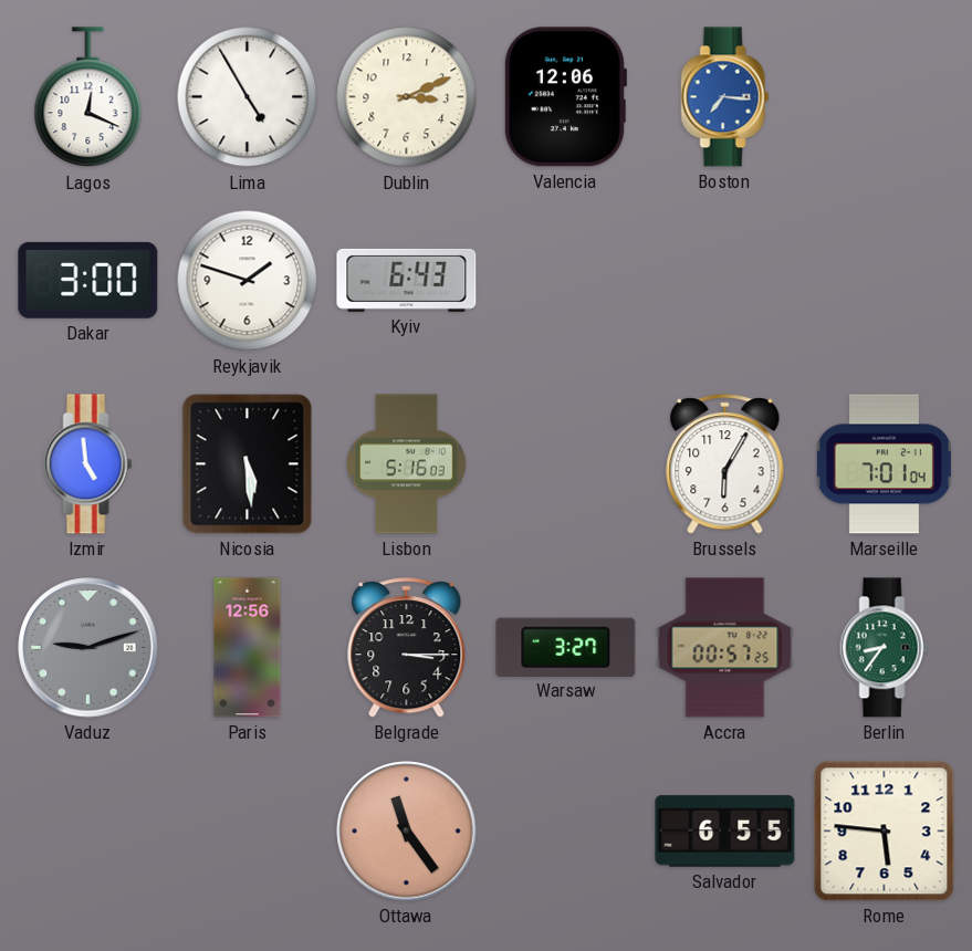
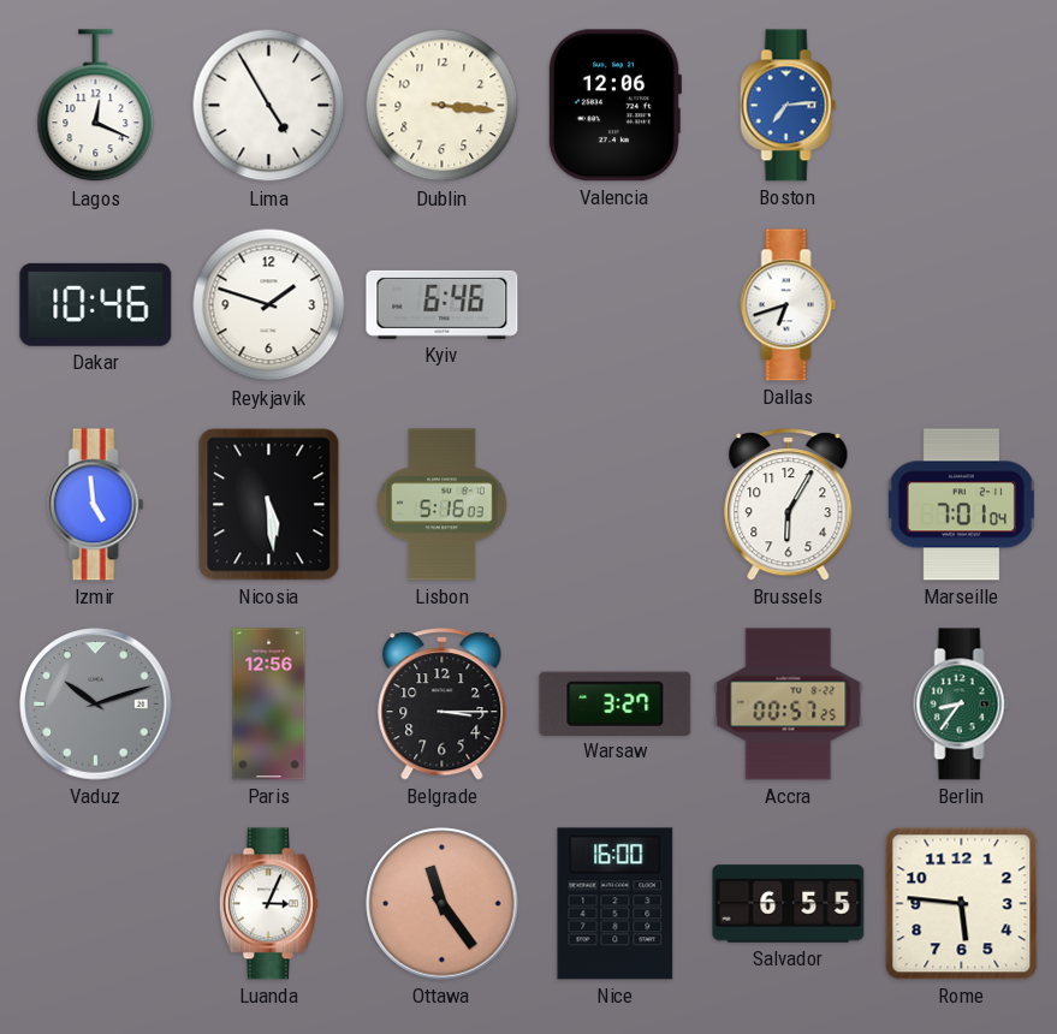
Dublin: 3:11 -> 3:16 (443, 106)
Boston: 7:16 -> 7:14 (789, 106)
Dakar: 3:00 -> 10:46 (96, 304)
Kyiv: 6:43 -> 6:46 (443, 304)
Dallas: none -> 6:42 (789, 305)
Vaduz: 9:12 -> 10:12 (96, 705)
Luanda: none -> 3:04 (268, 904)
Nice: none -> 16:00 (616, 904)
